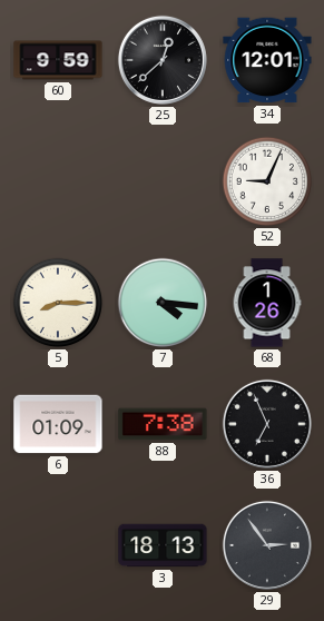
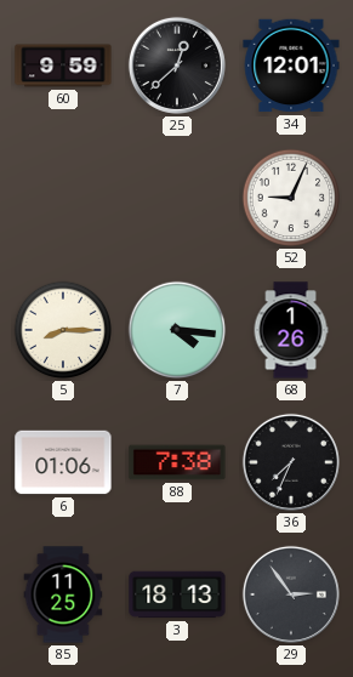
6: 01:09 -> 01:06 (63, 462)
36: 6:56 -> 7:34 (291, 462)
85: none -> 11:25 (63, 594)
